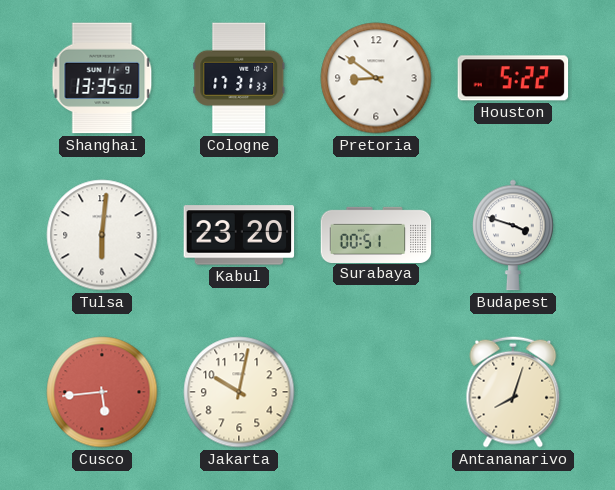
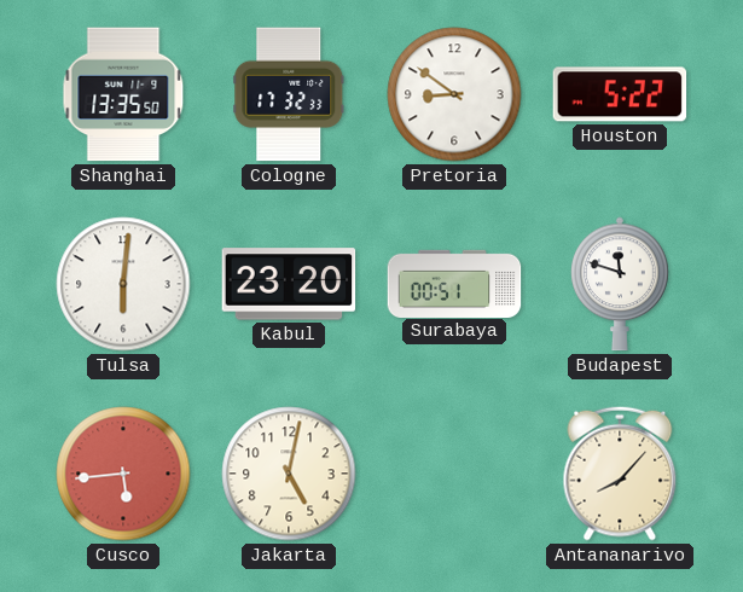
Cologne: 17:31 -> 17:32 (289, 94)
Budapest: 3:48 -> 11:48 (621, 284)
Jakarta: 10:02 -> 5:02 (289, 474)
Antananarivo: 8:03 -> 8:07 (620, 474)
